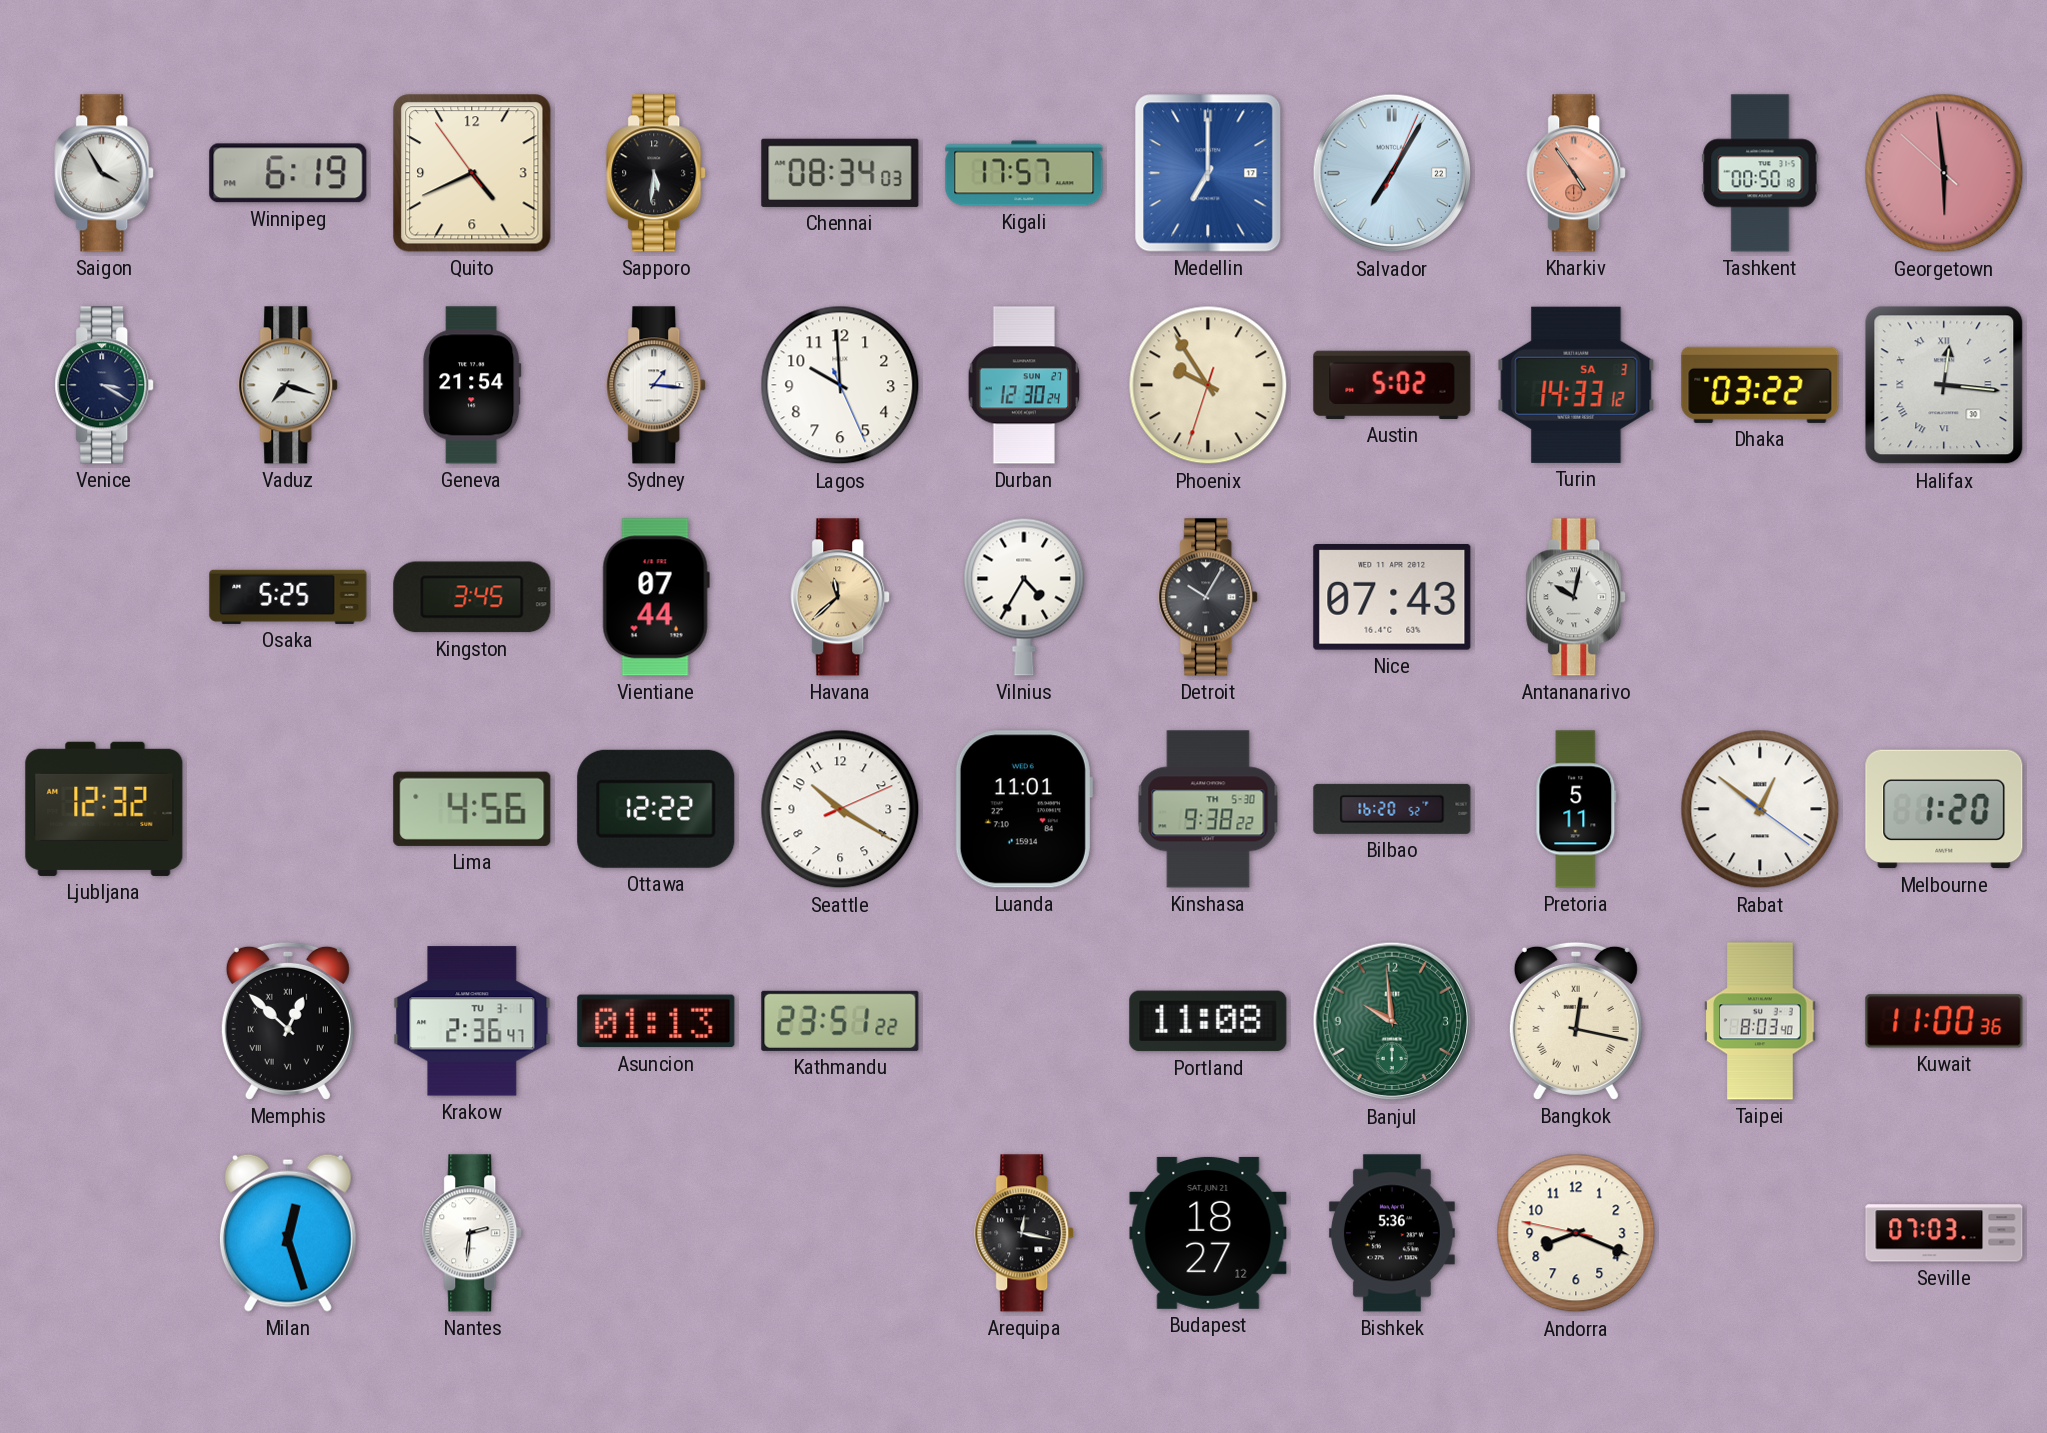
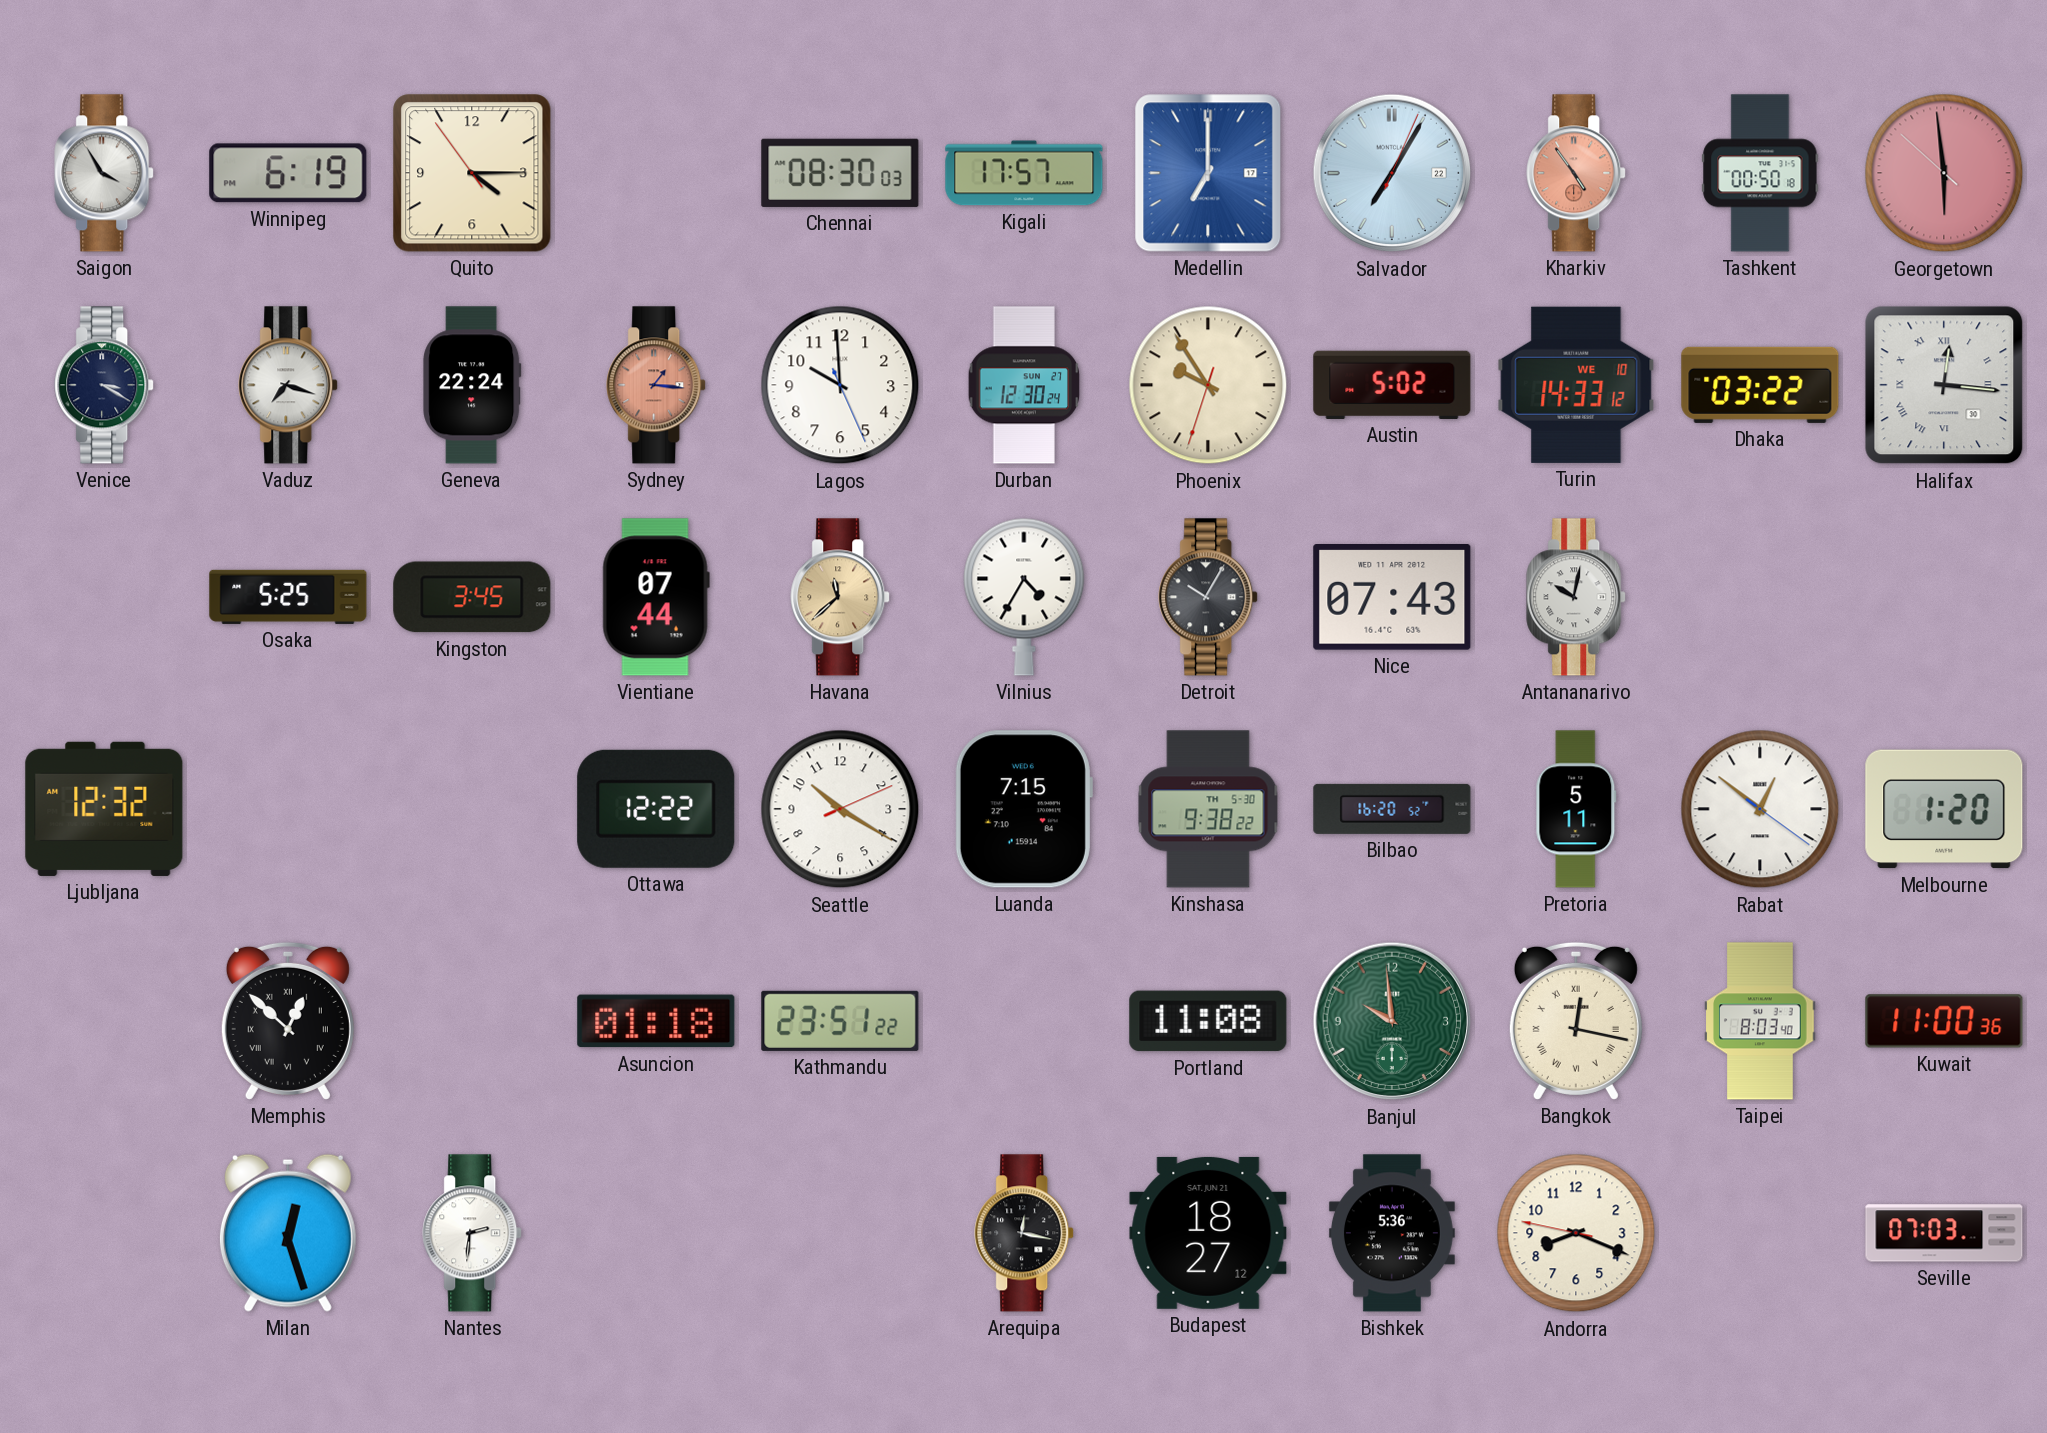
Quito: 4:40 -> 4:14 (472, 173)
Sapporo: 5:31 -> none (657, 173)
Chennai: 08:34 -> 08:30 (840, 173)
Geneva: 21:54 -> 22:24 (472, 385)
Sydney dial: white -> salmon (657, 385)
Turin date: SA 3 -> WE 10 (1576, 385)
Lima: 4:56 -> none (472, 809)
Luanda: 11:01 -> 7:15 (1024, 809)
Krakow: 2:36 -> none (472, 1021)
Asuncion: 01:13 -> 01:18 (656, 1021)
